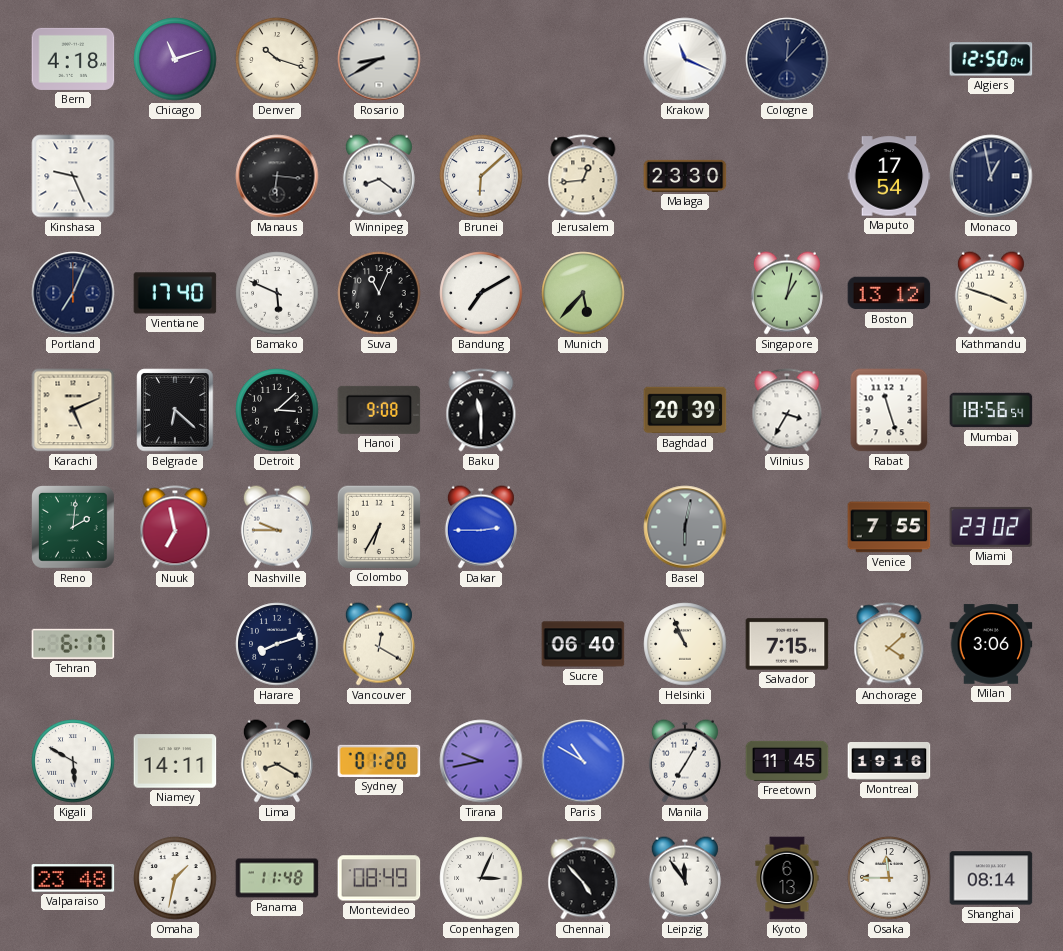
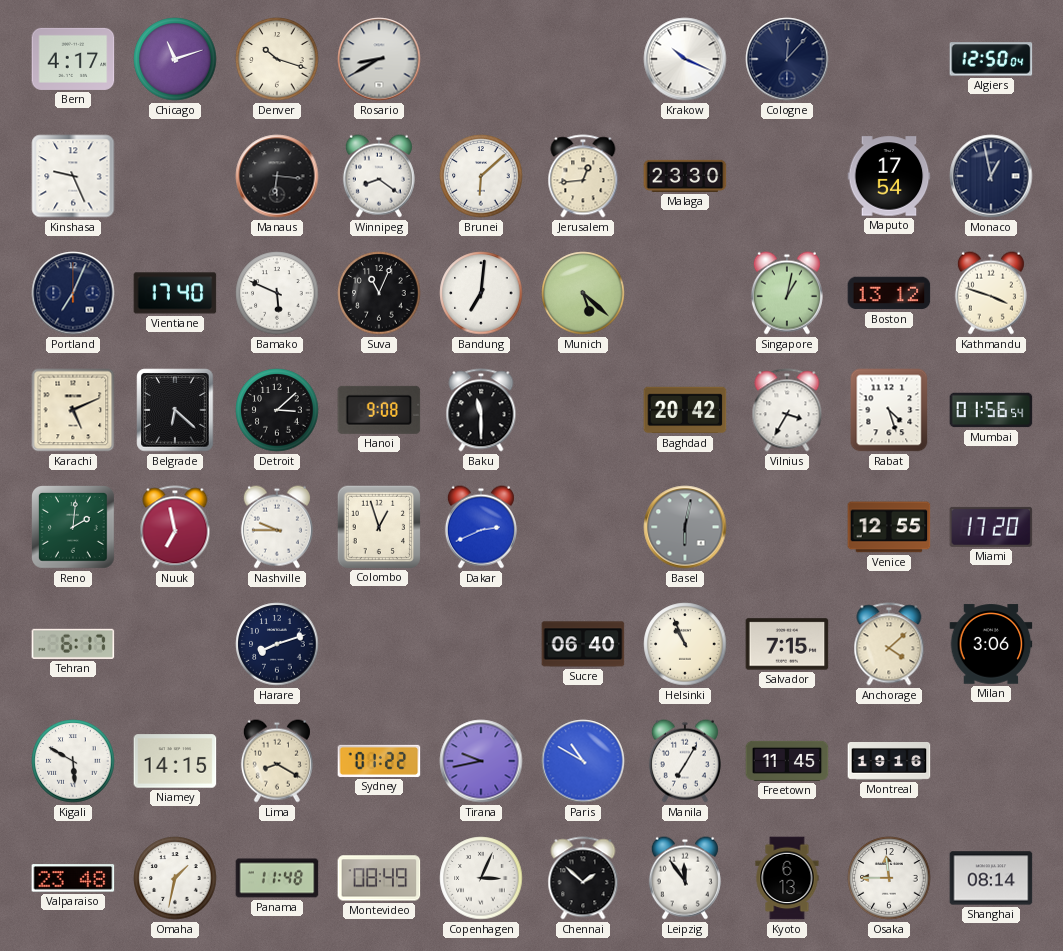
Bern: 4:18 -> 4:17 (73, 59)
Krakow: 11:19 -> 10:19 (685, 59)
Bandung: 7:10 -> 7:01 (481, 293)
Munich: 5:37 -> 5:22 (583, 293)
Baghdad: 20:39 -> 20:42 (685, 410)
Rabat: 11:27 -> 4:27 (889, 410)
Mumbai: 18:56 -> 01:56 (991, 410)
Colombo: 6:35 -> 12:57 (378, 526)
Dakar: 2:45 -> 2:41 (481, 527)
Venice: 7:55 -> 12:55 (889, 527)
Miami: 23:02 -> 17:20 (991, 527)
Vancouver: 12:20 -> none (379, 644)
Niamey: 14:11 -> 14:15 (175, 761)
Sydney: 01:20 -> 01:22 (379, 761)
Chennai: 4:53 -> 1:52 (583, 878)
